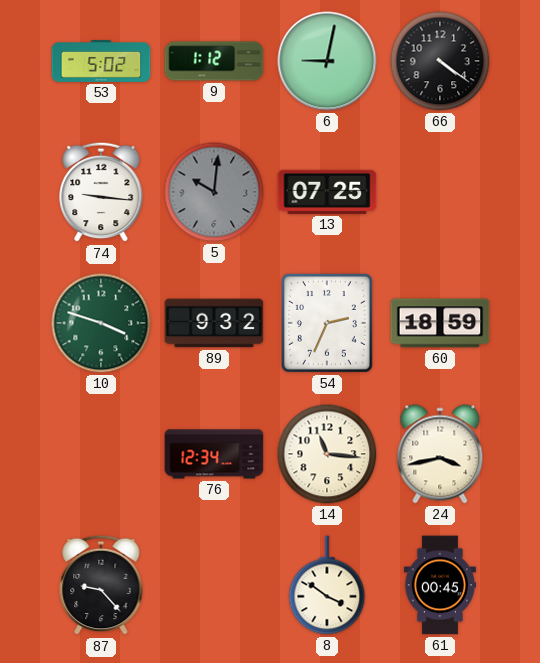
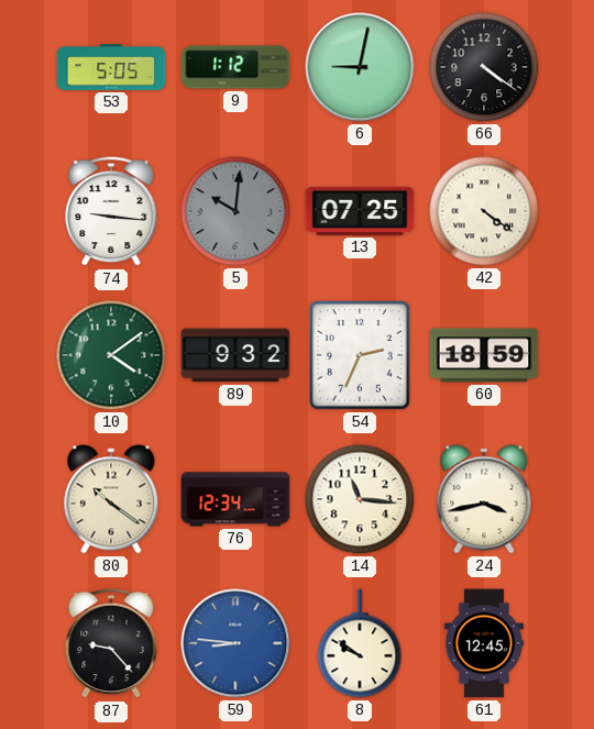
53: 5:02 -> 5:05 (111, 68)
42: none -> 4:21 (484, 211)
10: 3:48 -> 4:09 (111, 355)
80: none -> 10:21 (111, 499)
59: none -> 8:46 (235, 643)
8: 3:51 -> 9:51 (360, 643)
61: 00:45 -> 12:45 (484, 643)
